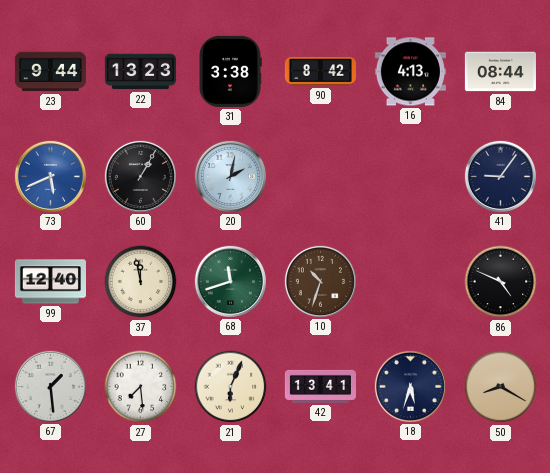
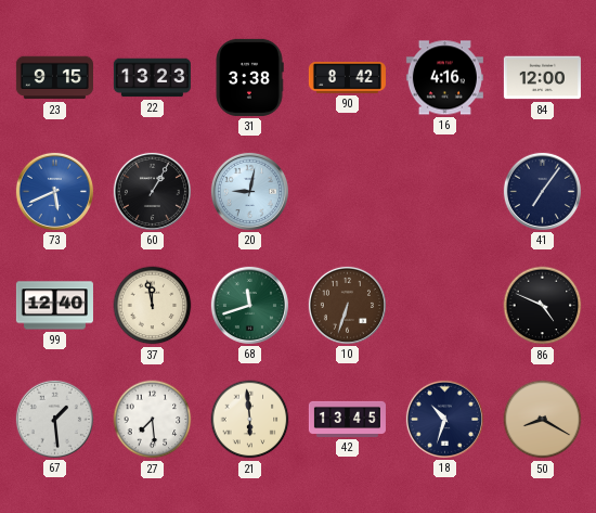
23: 9:44 -> 9:15 (54, 78)
16: 4:13 -> 4:16 (444, 78)
84: 08:44 -> 12:00 (542, 78)
20: 2:02 -> 9:02 (249, 191)
41: 9:06 -> 7:06 (542, 191)
10: 10:33 -> 6:33 (347, 305)
21: 6:04 -> 5:59 (250, 420)
42: 13:41 -> 13:45 (347, 419)
18: 5:33 -> 10:33 (444, 419)
